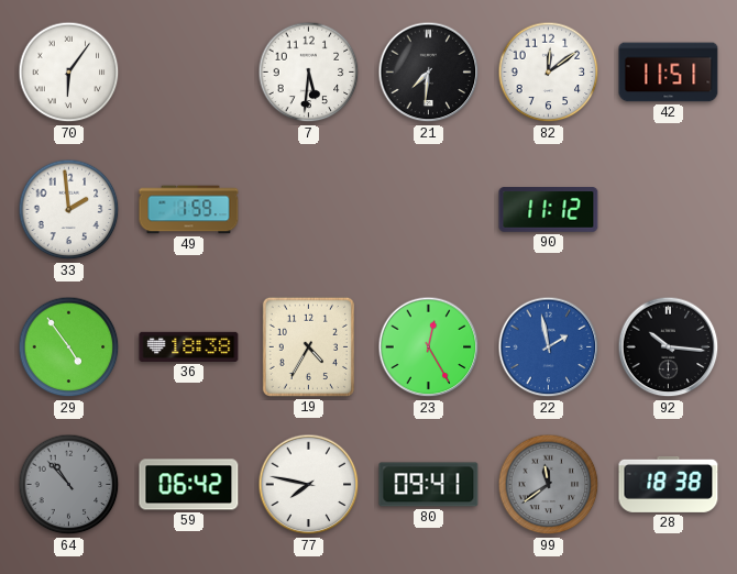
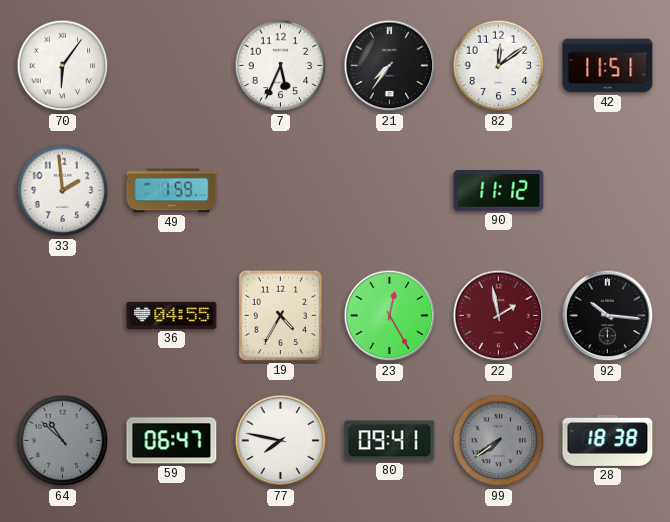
7: 5:31 -> 5:34 (281, 66)
21: 7:31 -> 7:36 (390, 66)
29: 4:54 -> none (69, 347)
36: 18:38 -> 04:55 (172, 315)
22 dial: blue -> burgundy (499, 316)
64: 10:53 -> 10:52 (63, 441)
59: 06:42 -> 06:47 (172, 441)
99: 11:39 -> 7:39 (499, 441)
